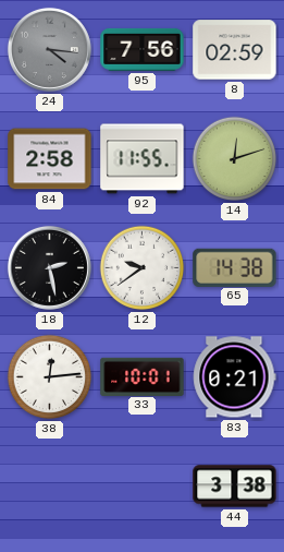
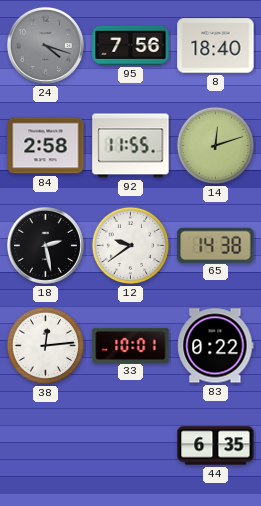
24: 4:16 -> 4:18 (45, 45)
8: 02:59 -> 18:40 (216, 46)
83: 0:21 -> 0:22 (216, 346)
44: 3:38 -> 6:35 (216, 446)
